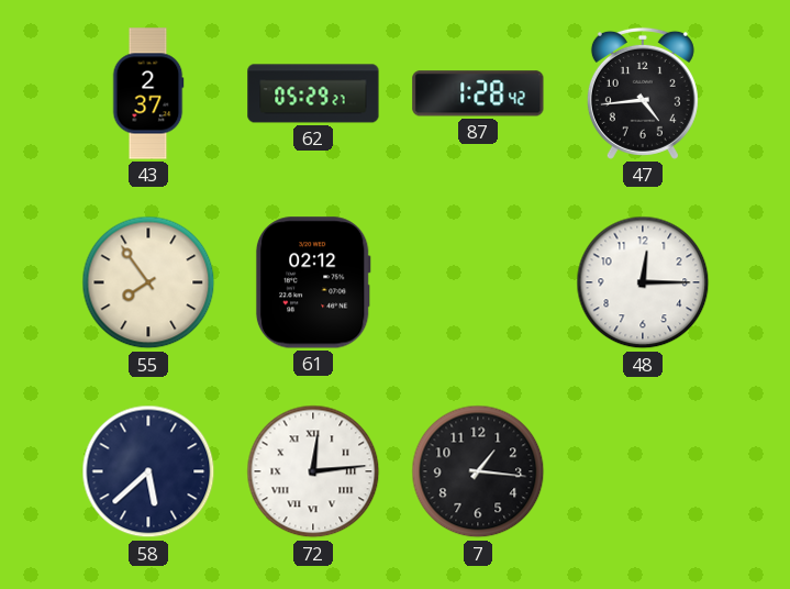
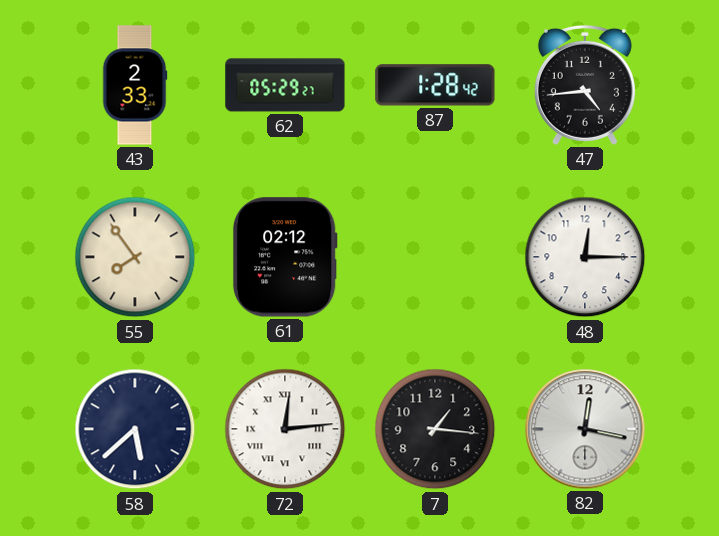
43: 2:37 -> 2:33 (135, 85)
82: none -> 12:17 (585, 429)
